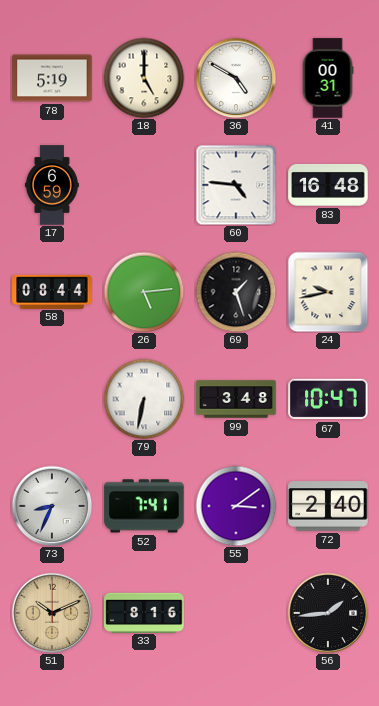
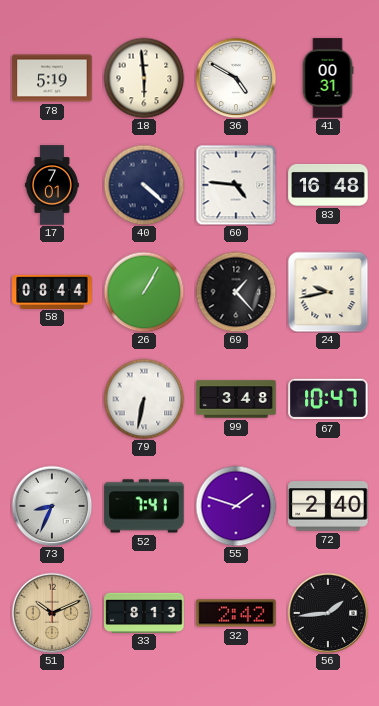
18: 5:00 -> 5:59 (144, 78)
17: 6:59 -> 7:01 (52, 185)
40: none -> 4:22 (144, 185)
26: 5:14 -> 1:05 (144, 292)
69: 1:27 -> 1:23 (236, 292)
55: 3:09 -> 1:48 (236, 506)
33: 8:16 -> 8:13 (144, 612)
32: none -> 2:42 (236, 613)
